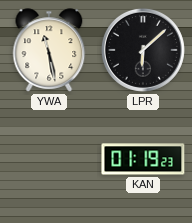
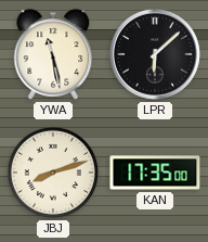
JBJ: none -> 8:12 (53, 173)
KAN: 01:19 -> 17:35 (155, 173)
